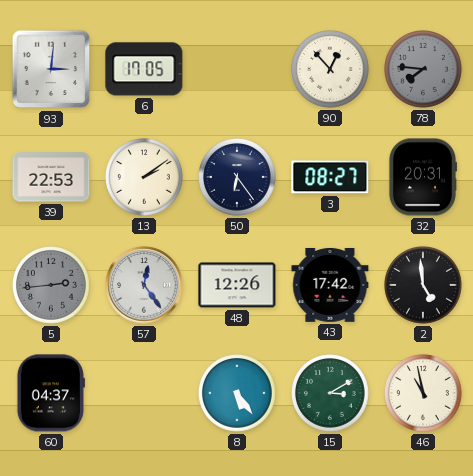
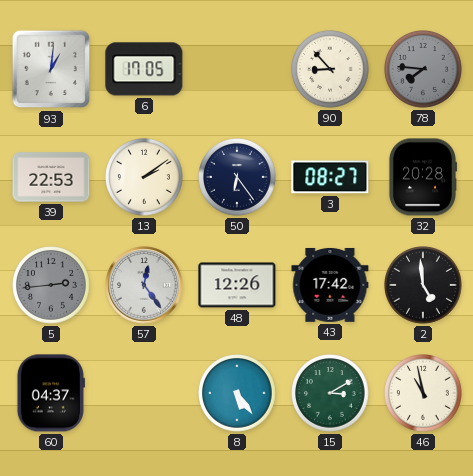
93: 3:01 -> 1:01 (51, 69)
90: 12:53 -> 8:53 (331, 70)
32: 20:31 -> 20:28 (422, 177)
